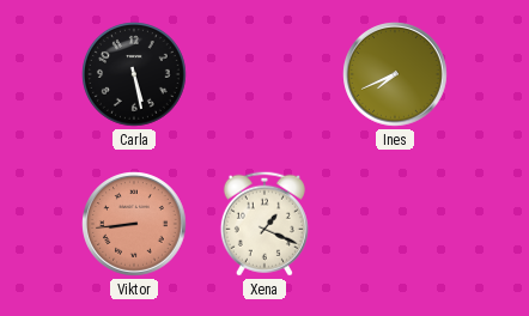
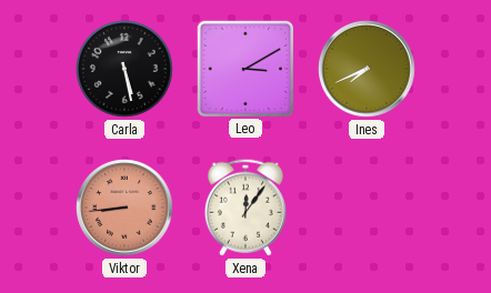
Leo: none -> 3:10 (244, 68)
Xena: 1:19 -> 12:06 (245, 208)
